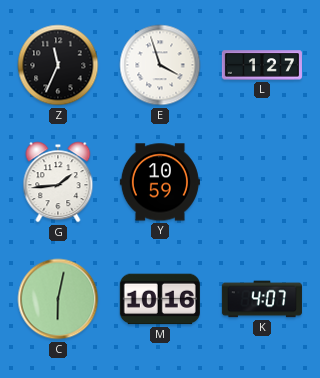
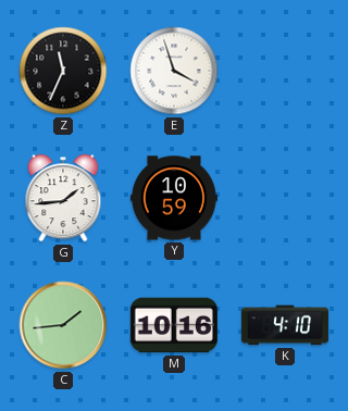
L: 1:27 -> none (262, 65)
C: 6:02 -> 1:44 (63, 325)
K: 4:07 -> 4:10 (285, 325)
